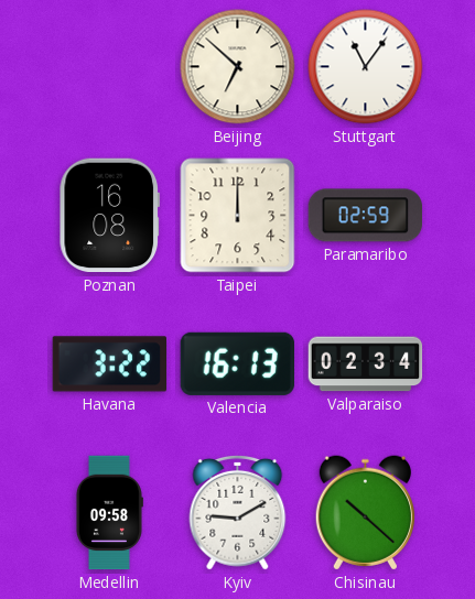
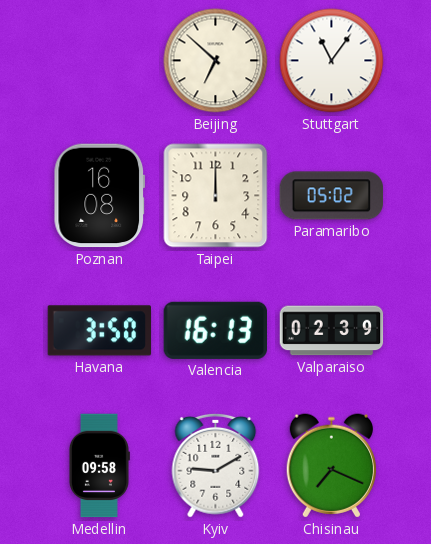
Paramaribo: 02:59 -> 05:02 (332, 196)
Havana: 3:22 -> 3:50 (100, 331)
Valparaiso: 02:34 -> 02:39 (332, 331)
Chisinau: 10:22 -> 7:19 (331, 466)
